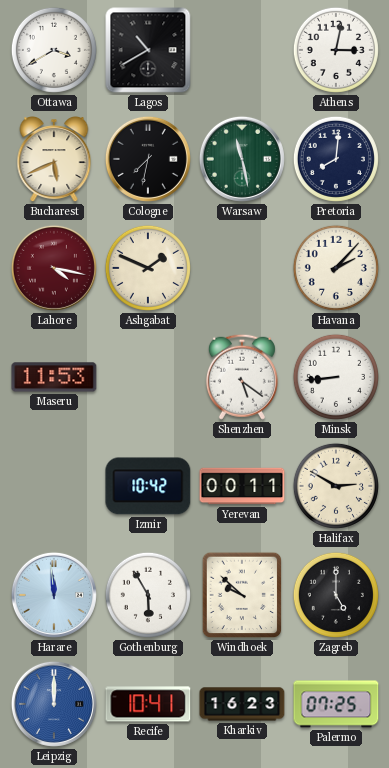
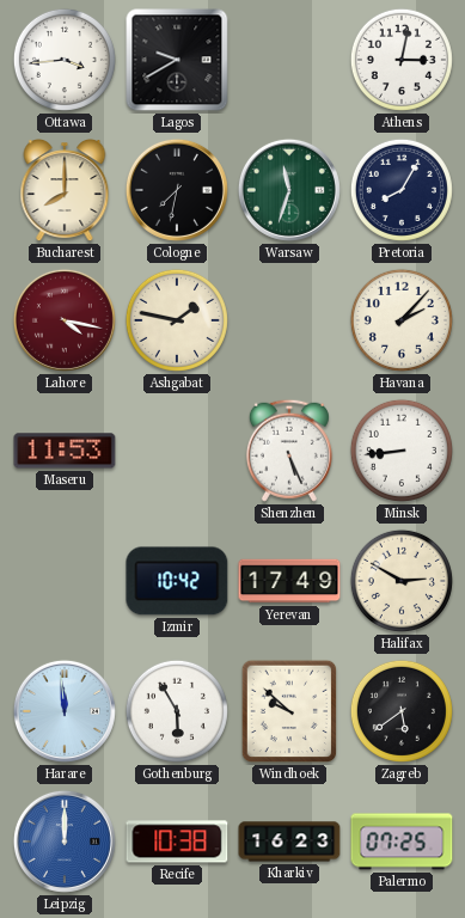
Ottawa: 3:40 -> 3:44 (65, 60)
Lagos: 10:40 -> 9:40 (177, 60)
Bucharest: 5:41 -> 8:00 (65, 191)
Warsaw: 11:28 -> 11:33 (289, 190)
Pretoria: 8:01 -> 8:05 (402, 190)
Ashgabat: 1:49 -> 1:47 (177, 320)
Shenzhen: 5:21 -> 5:26 (289, 451)
Yerevan: 00:11 -> 17:49 (289, 581)
Zagreb: 5:00 -> 5:39 (402, 711)
Recife: 10:41 -> 10:38 (177, 841)
